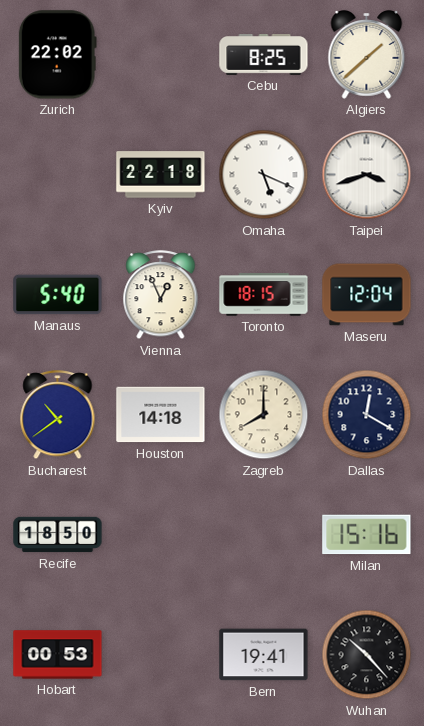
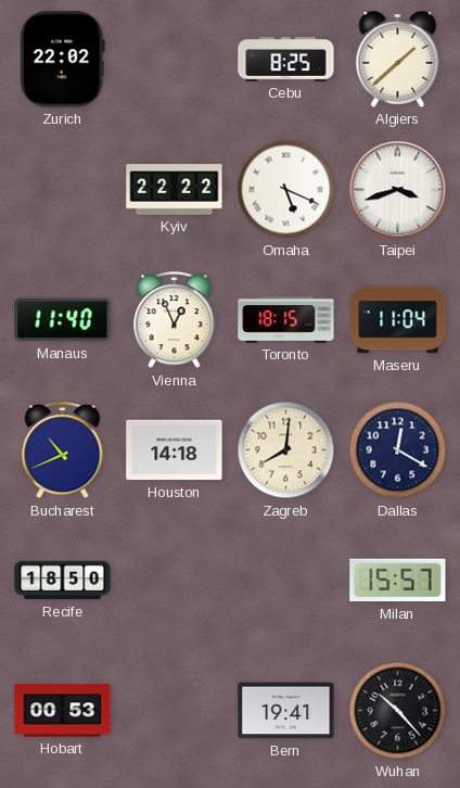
Kyiv: 22:18 -> 22:22 (175, 190)
Manaus: 5:40 -> 11:40 (63, 320)
Maseru: 12:04 -> 11:04 (398, 320)
Bucharest: 10:39 -> 10:41 (63, 452)
Zagreb: 8:00 -> 8:01 (286, 450)
Milan: 15:16 -> 15:57 (398, 581)
